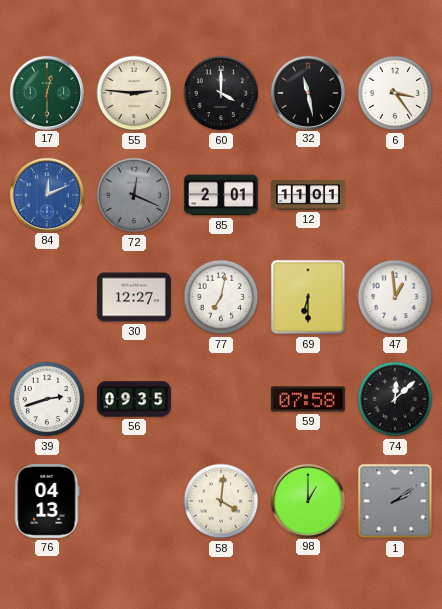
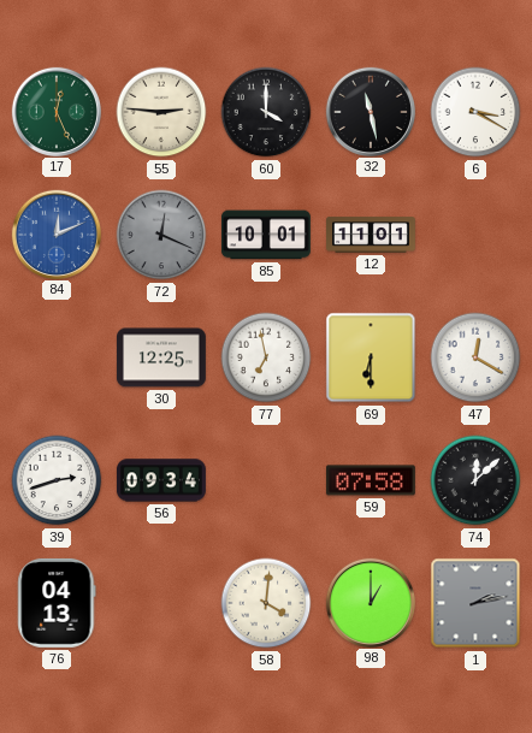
17: 12:30 -> 12:26 (55, 111)
6: 3:24 -> 3:20 (475, 112)
85: 2:01 -> 10:01 (266, 235)
30: 12:27 -> 12:25 (161, 357)
77: 7:02 -> 6:58 (266, 357)
47: 12:59 -> 12:20 (475, 357)
56: 09:35 -> 09:34 (161, 480)
1: 2:09 -> 2:13 (475, 603)
